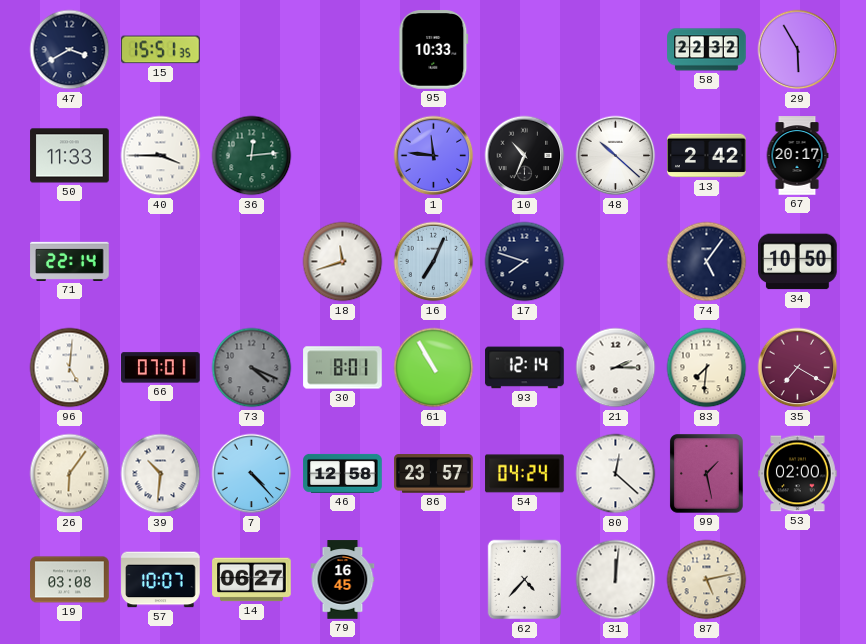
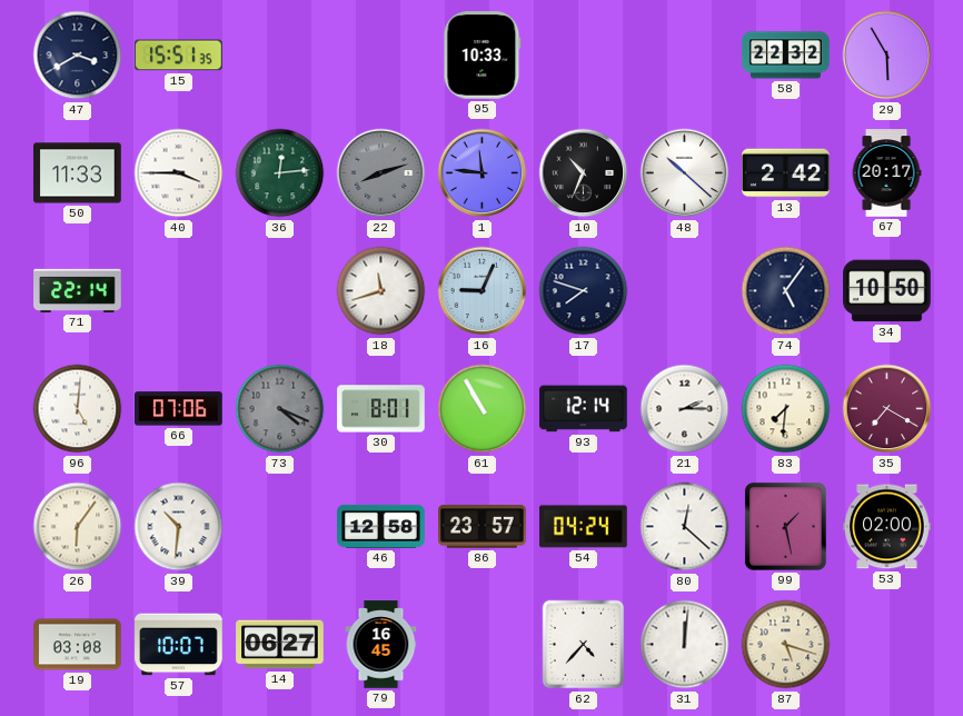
22: none -> 8:12 (381, 173)
16: 7:04 -> 9:04 (483, 291)
66: 07:01 -> 07:06 (179, 409)
7: 4:23 -> none (252, 474)
87: 5:13 -> 5:18 (786, 645)
